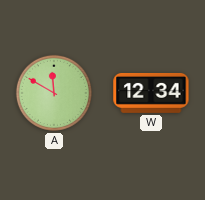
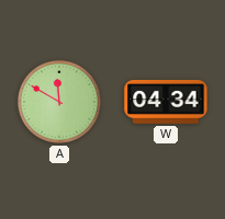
W: 12:34 -> 04:34 (166, 102)
